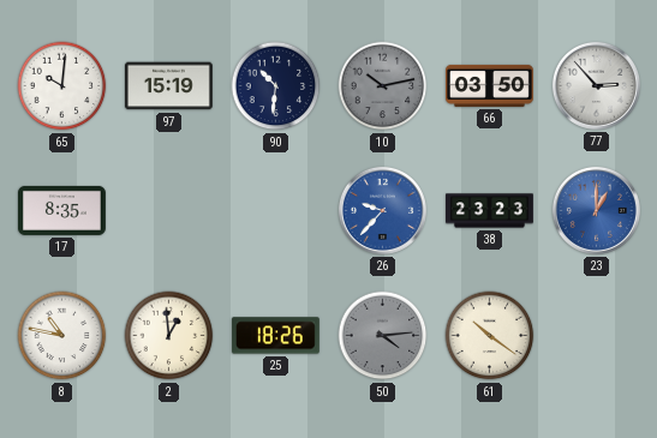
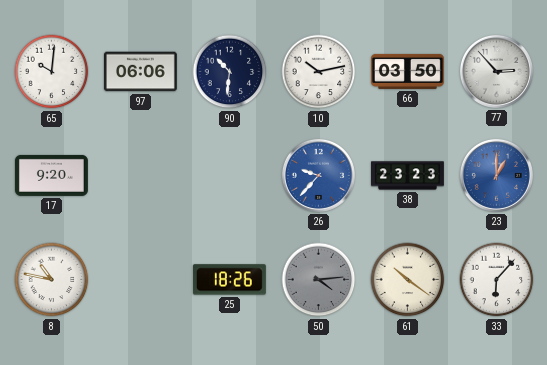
97: 15:19 -> 06:06 (140, 72)
10 dial: grey -> white (319, 72)
17: 8:35 -> 9:20 (51, 175)
2: 12:59 -> none (169, 336)
33: none -> 6:07 (497, 280)
